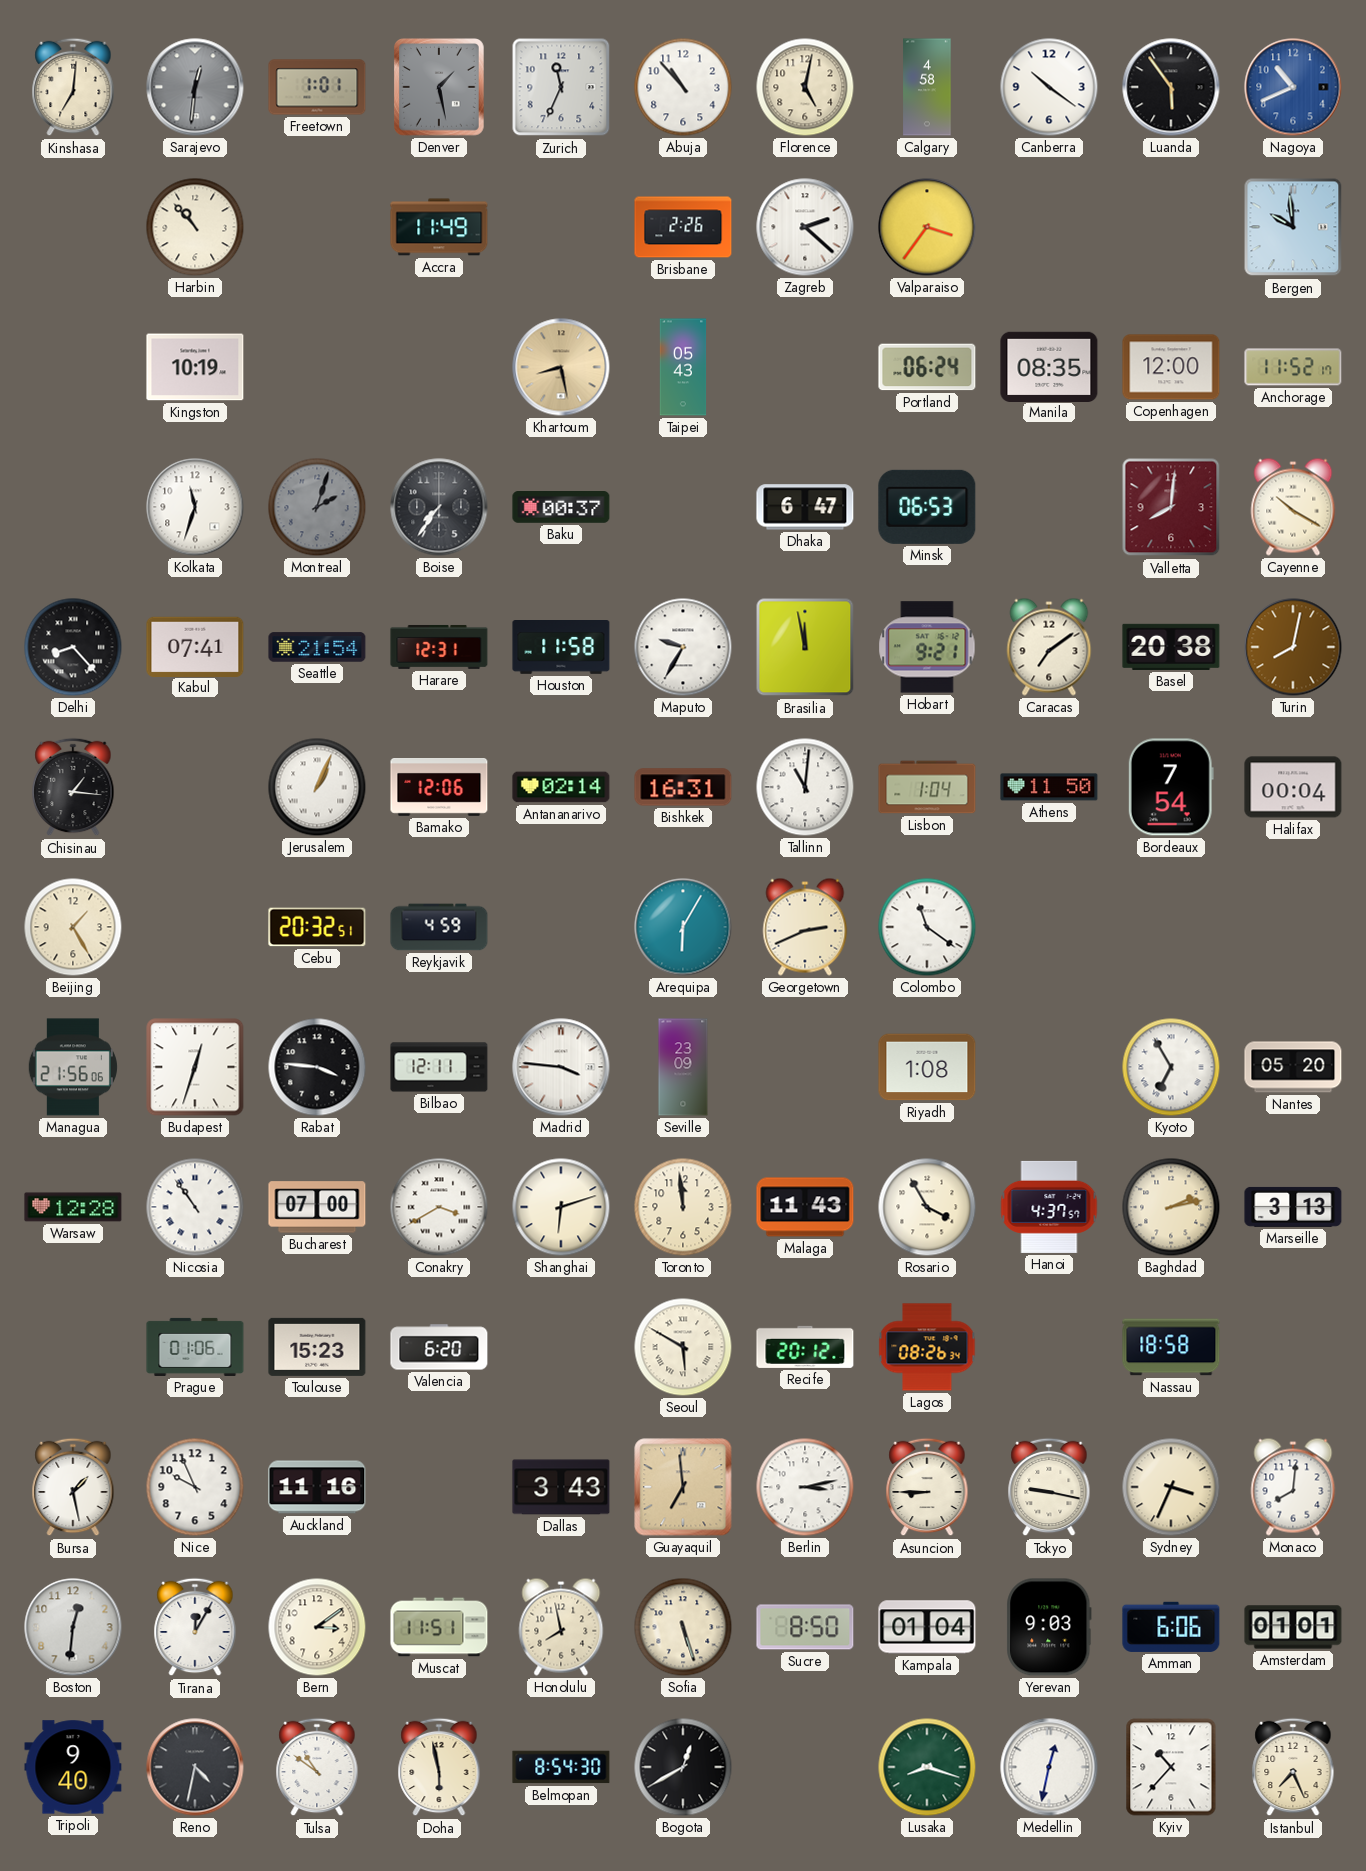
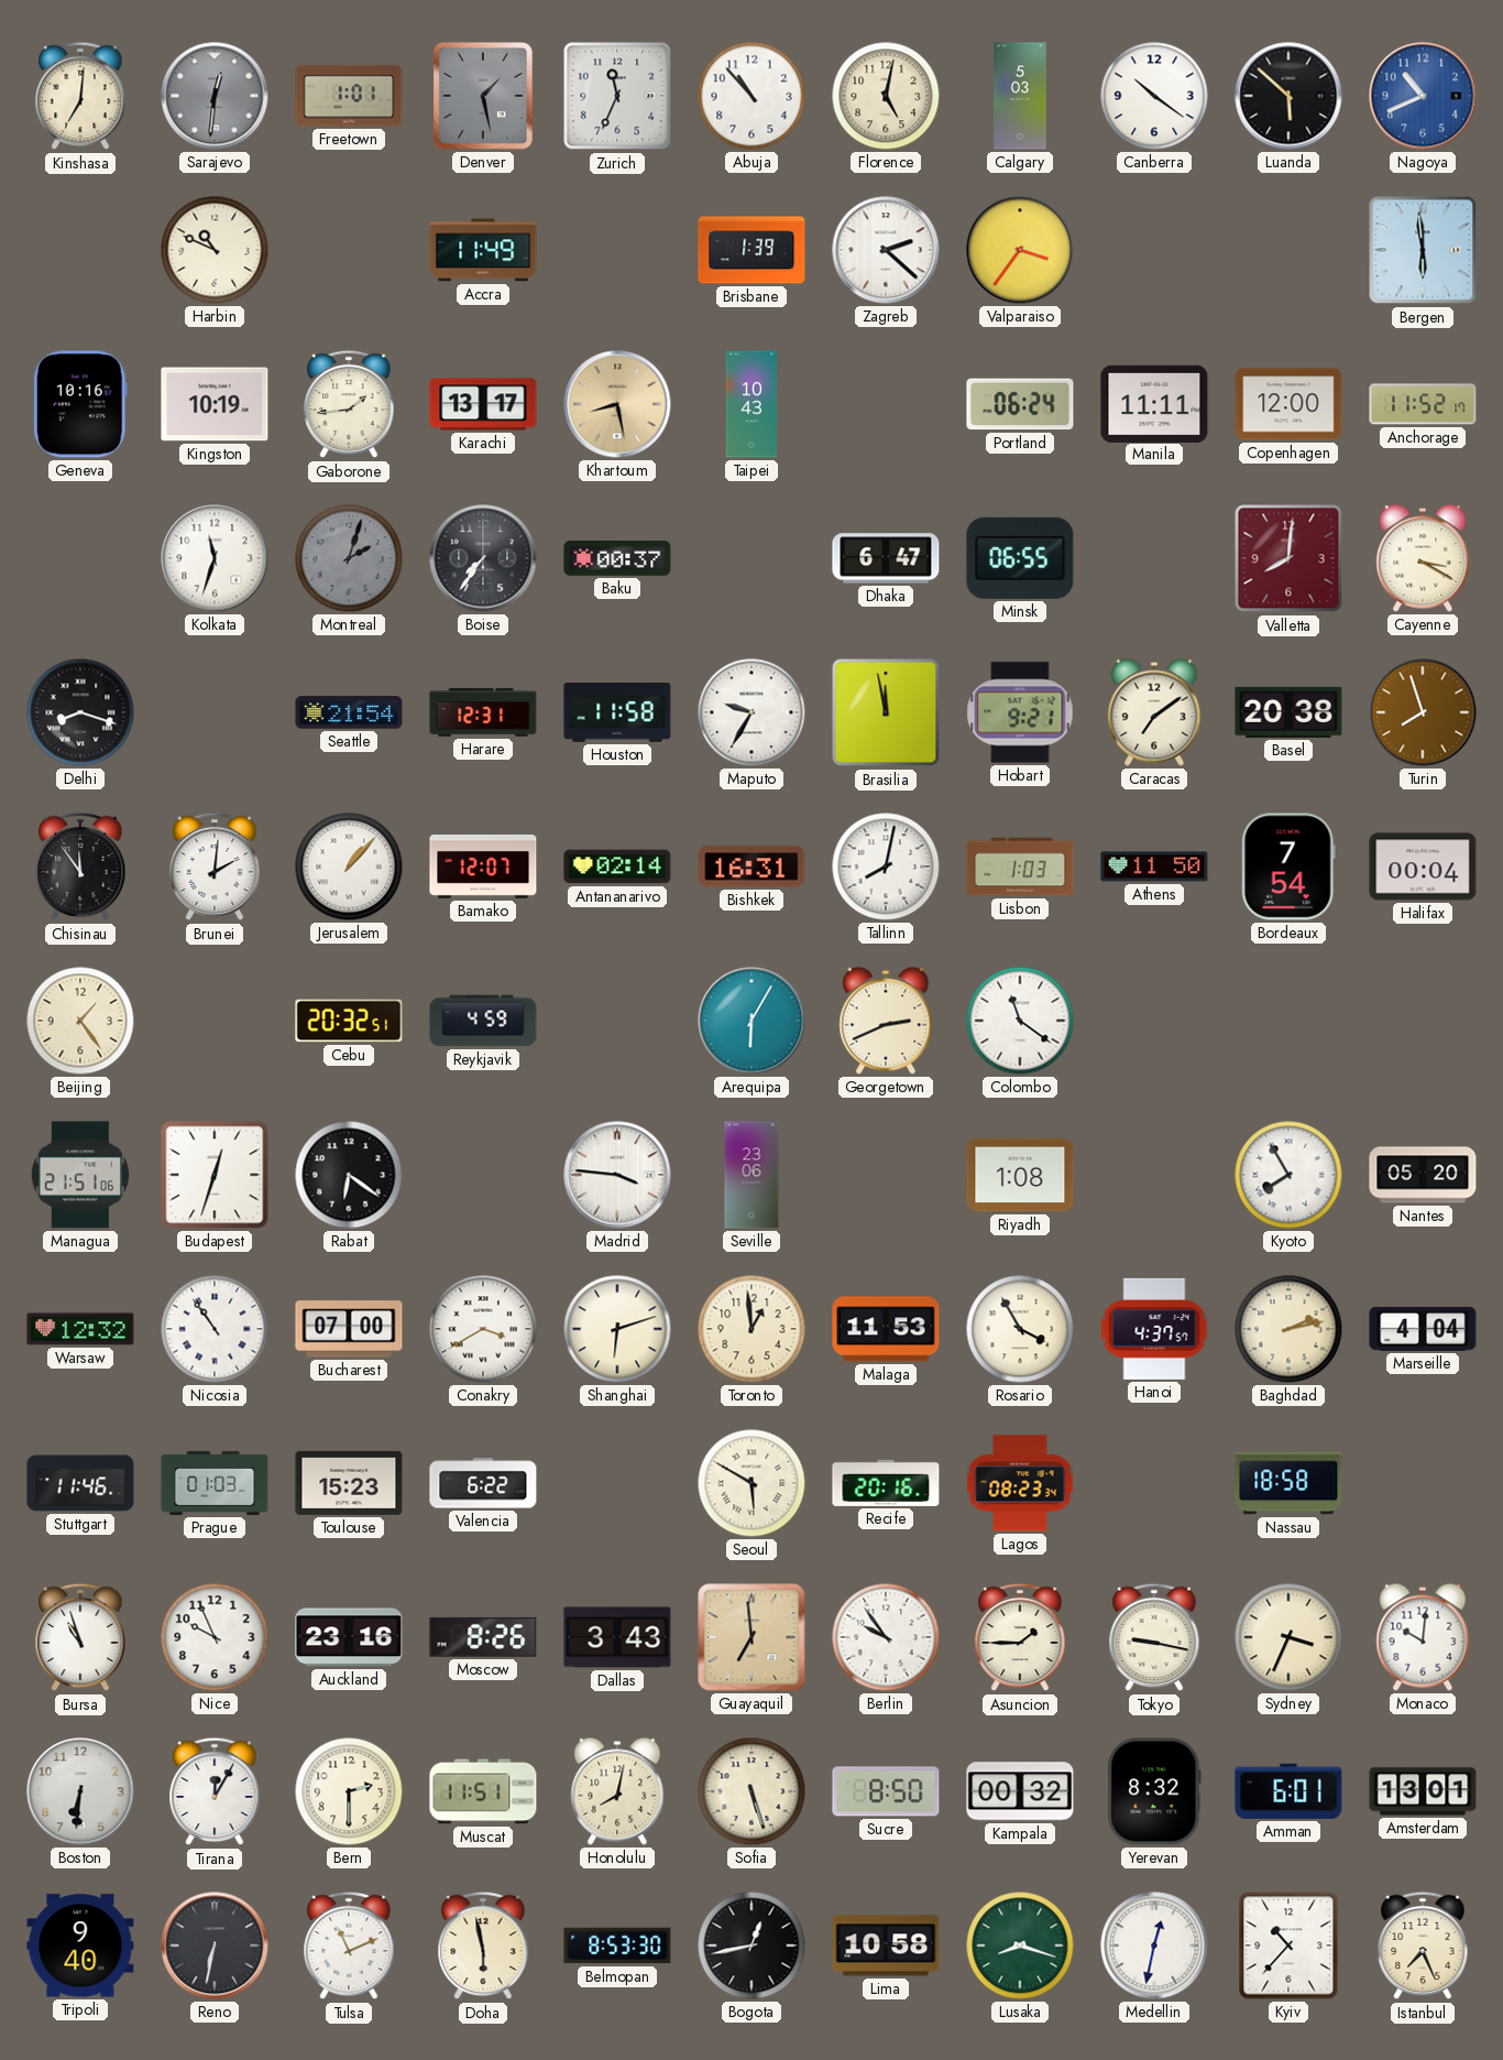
Calgary: 4:58 -> 5:03 (1020, 96)
Luanda: 5:54 -> 5:52 (1288, 96)
Harbin: 10:53 -> 10:49 (215, 250)
Brisbane: 2:26 -> 1:39 (751, 250)
Bergen: 9:59 -> 5:59 (1423, 250)
Geneva: none -> 10:16 (80, 404)
Gaborone: none -> 1:44 (349, 404)
Karachi: none -> 13:17 (483, 404)
Taipei: 05:43 -> 10:43 (751, 404)
Manila: 08:35 -> 11:11 (1154, 403)
Minsk: 06:53 -> 06:55 (1020, 558)
Cayenne: 10:20 -> 3:20 (1423, 558)
Delhi: 8:23 -> 8:18 (80, 712)
Kabul: 07:41 -> none (195, 646)
Turin: 8:02 -> 7:57 (1423, 712)
Chisinau: 1:16 -> 11:54 (80, 866)
Brunei: none -> 2:01 (215, 866)
Jerusalem: 1:04 -> 1:07 (349, 866)
Bamako: 12:06 -> 12:07 (483, 868)
Tallinn: 11:01 -> 8:02 (886, 866)
Lisbon: 1:04 -> 1:03 (1020, 866)
Beijing: 1:25 -> 1:24 (80, 1021)
Managua: 21:56 -> 21:51 (80, 1175)
Rabat: 3:46 -> 6:21 (349, 1175)
Bilbao: 12:11 -> none (439, 1067)
Seville: 23:09 -> 23:06 (751, 1175)
Kyoto: 6:55 -> 7:55 (1288, 1175)
Warsaw: 12:28 -> 12:32 (80, 1329)
Toronto: 11:59 -> 12:59 (751, 1329)
Malaga: 11:43 -> 11:53 (886, 1329)
Marseille: 3:13 -> 4:04 (1423, 1329)
Stuttgart: none -> 11:46 (80, 1483)
Prague: 01:06 -> 01:03 (215, 1483)
Valencia: 6:20 -> 6:22 (483, 1483)
Recife: 20:12 -> 20:16 (886, 1483)
Lagos: 08:26 -> 08:23 (1020, 1483)
Bursa: 1:28 -> 10:57 (80, 1637)
Auckland: 11:16 -> 23:16 (349, 1637)
Moscow: none -> 8:26 (483, 1637)
Berlin: 3:13 -> 9:54 (886, 1637)
Asuncion: 8:45 -> 1:45 (1020, 1637)
Monaco: 8:01 -> 10:01 (1423, 1637)
Boston: 12:31 -> 6:31 (80, 1791)
Bern: 3:09 -> 2:30 (349, 1791)
Honolulu: 7:58 -> 8:02 (617, 1791)
Kampala: 01:04 -> 00:32 (1020, 1791)
Yerevan: 9:03 -> 8:32 (1154, 1791)
Amman: 6:06 -> 6:01 (1288, 1791)
Amsterdam: 01:01 -> 13:01 (1423, 1791)
Reno: 4:32 -> 6:32 (215, 1945)
Tulsa: 10:51 -> 11:11 (349, 1945)
Belmopan: 8:54 -> 8:53 (617, 1945)
Bogota: 12:40 -> 12:43 (751, 1945)
Lima: none -> 10:58 (886, 1945)
